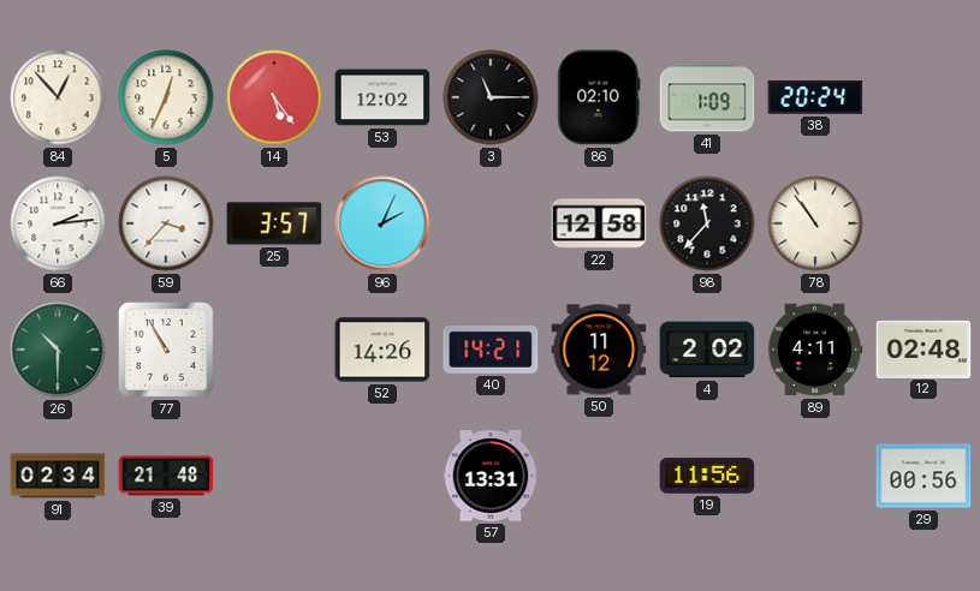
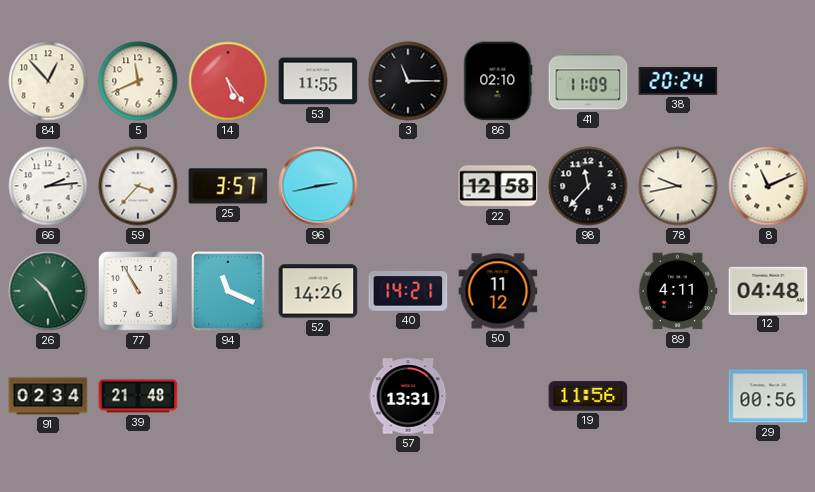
5: 12:34 -> 11:41 (138, 81)
53: 12:02 -> 11:55 (318, 81)
41: 1:09 -> 11:09 (588, 81)
96: 2:04 -> 2:43 (318, 186)
78: 10:54 -> 9:43 (678, 186)
8: none -> 11:11 (768, 186)
26: 10:30 -> 10:26 (48, 291)
94: none -> 11:19 (228, 291)
4: 2:02 -> none (707, 350)
12: 02:48 -> 04:48 (768, 290)
